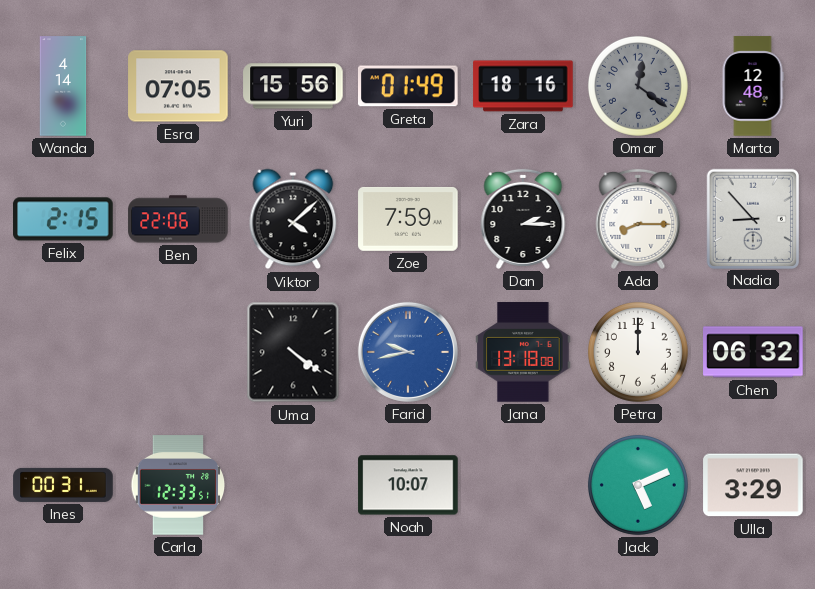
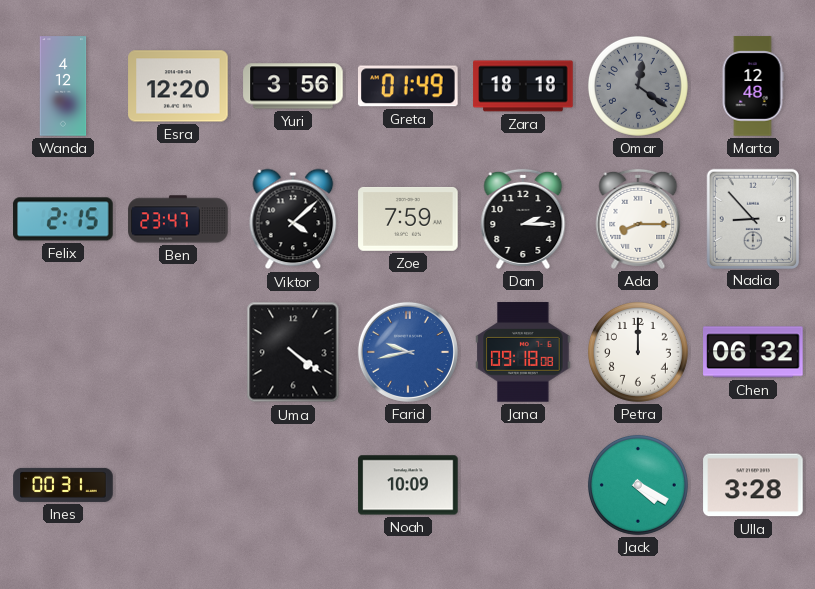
Wanda: 4:14 -> 4:12 (63, 86)
Esra: 07:05 -> 12:20 (178, 86)
Yuri: 15:56 -> 3:56 (293, 86)
Zara: 18:16 -> 18:18 (523, 86)
Ben: 22:06 -> 23:47 (178, 219)
Jana: 13:18 -> 09:18 (523, 352)
Carla: 12:33 -> none (178, 485)
Noah: 10:07 -> 10:09 (408, 485)
Jack: 5:11 -> 4:20 (638, 485)
Ulla: 3:29 -> 3:28 (753, 485)
